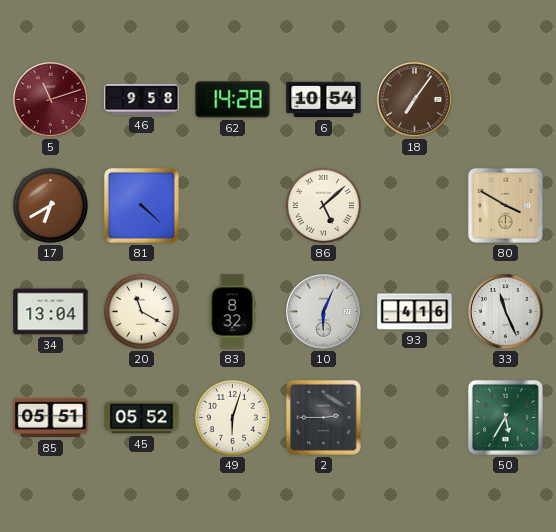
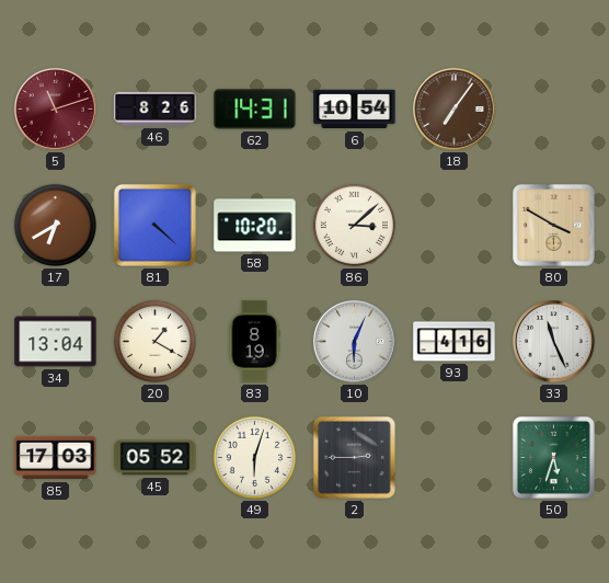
46: 9:58 -> 8:26 (156, 108)
62: 14:28 -> 14:31 (255, 110)
58: none -> 10:20 (255, 226)
86: 5:08 -> 3:08 (354, 225)
20: 11:20 -> 1:20 (154, 341)
83: 8:32 -> 8:19 (254, 342)
85: 05:51 -> 17:03 (56, 458)
50: 5:35 -> 5:33 (553, 457)
